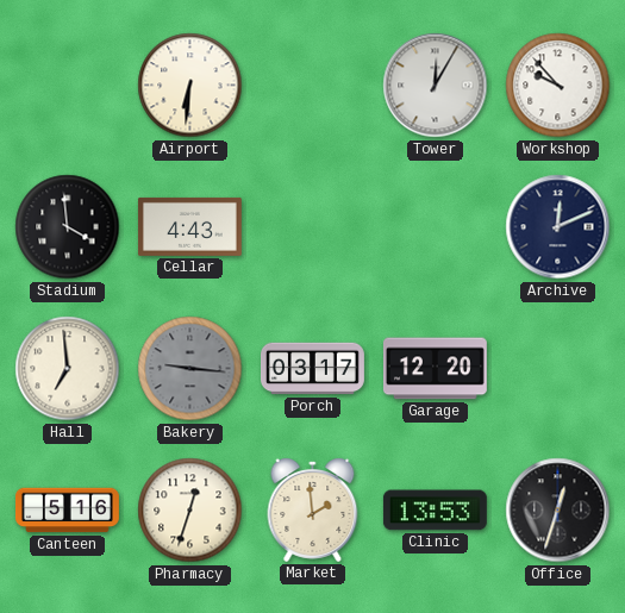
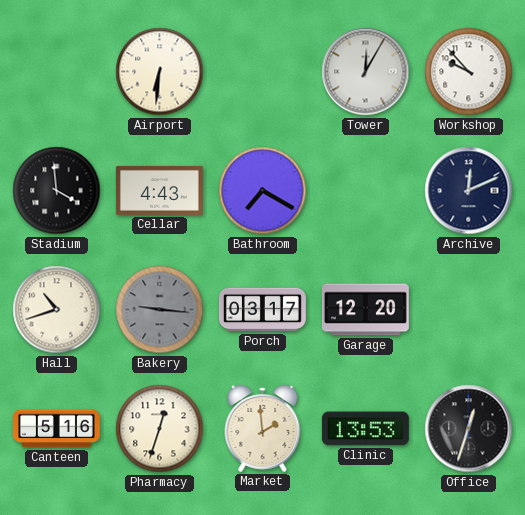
Bathroom: none -> 7:20 (263, 191)
Hall: 6:59 -> 10:42 (57, 310)
